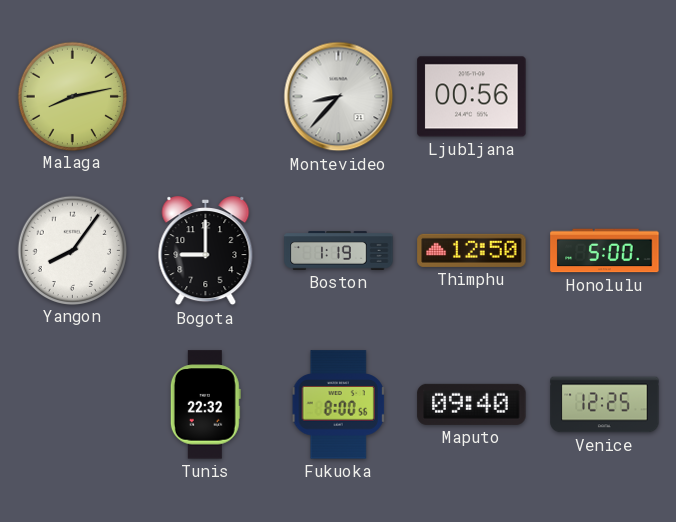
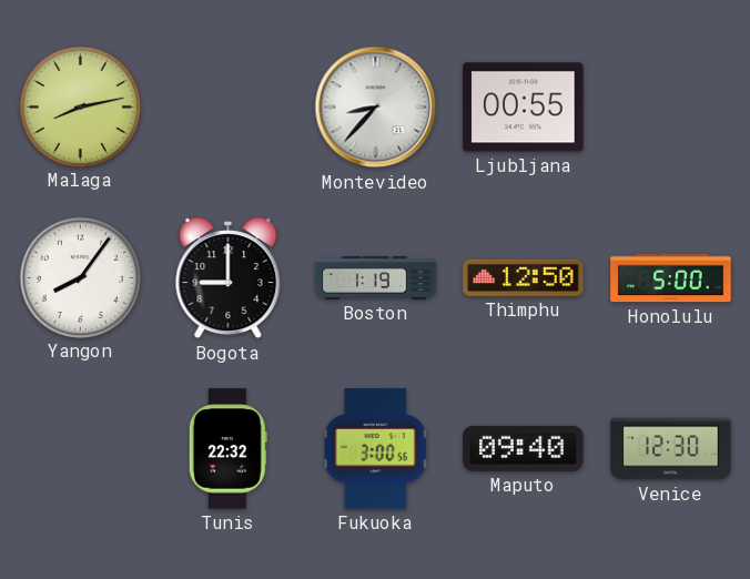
Ljubljana: 00:56 -> 00:55 (524, 108)
Fukuoka: 8:00 -> 3:00 (375, 449)
Venice: 12:25 -> 12:30 (671, 449)
